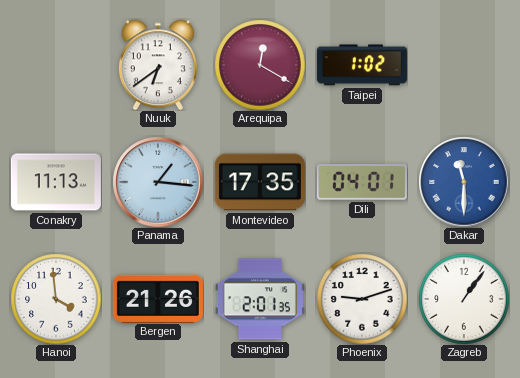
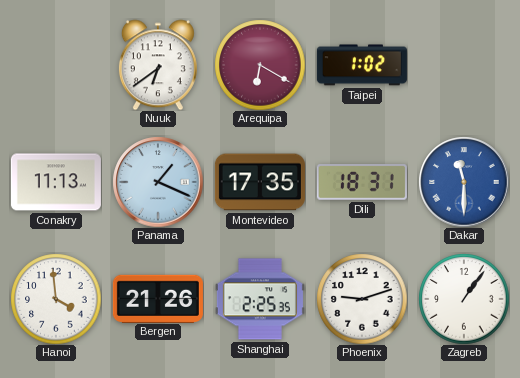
Arequipa: 12:20 -> 6:20 (260, 65)
Panama: 1:16 -> 1:19 (158, 182)
Dili: 04:01 -> 18:31 (362, 182)
Shanghai: 2:01 -> 2:25 (260, 299)
